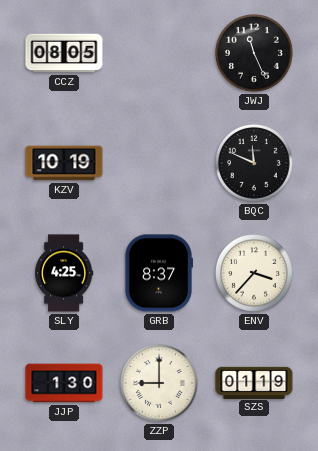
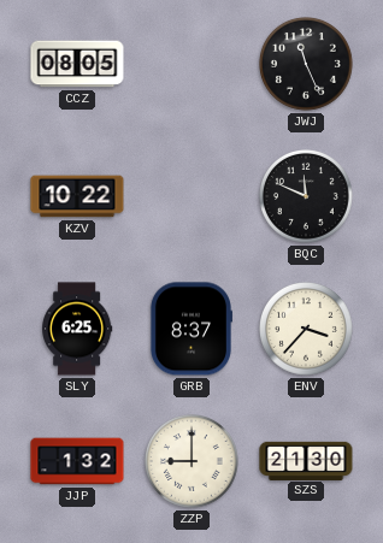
KZV: 10:19 -> 10:22 (77, 196)
SLY: 4:25 -> 6:25 (78, 329)
JJP: 1:30 -> 1:32 (77, 461)
SZS: 01:19 -> 21:30 (306, 460)
